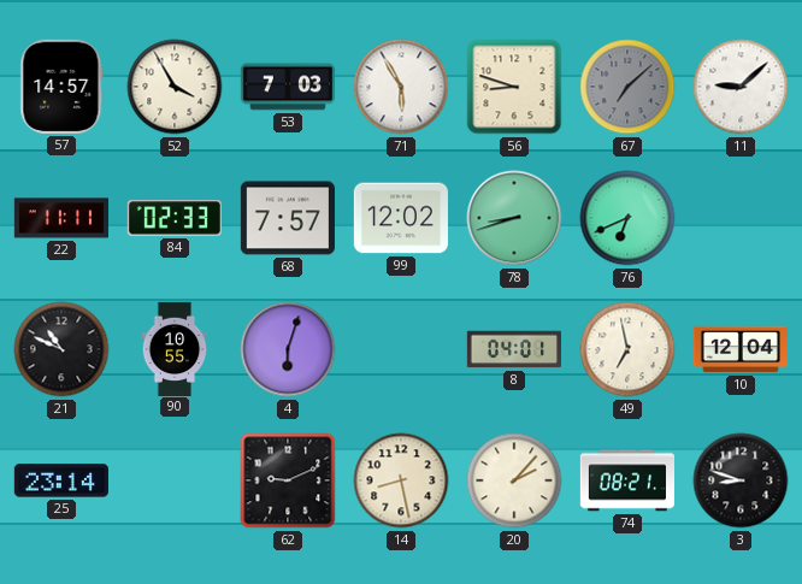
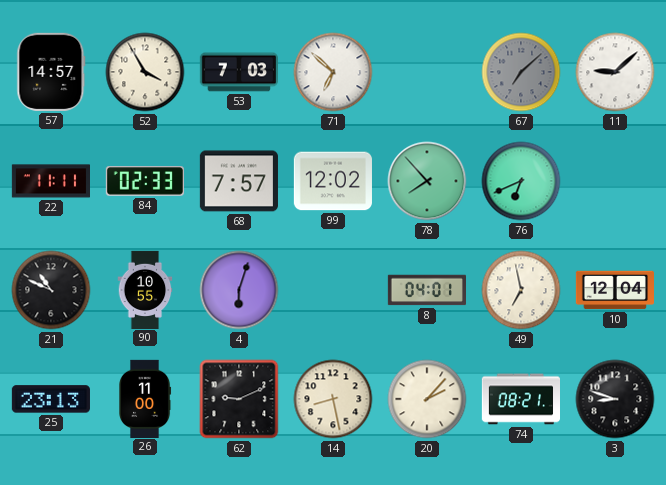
71: 5:55 -> 6:52 (333, 72)
56: 8:48 -> none (514, 87)
78: 8:42 -> 7:53 (427, 181)
25: 23:14 -> 23:13 (51, 399)
26: none -> 11:00 (146, 399)
